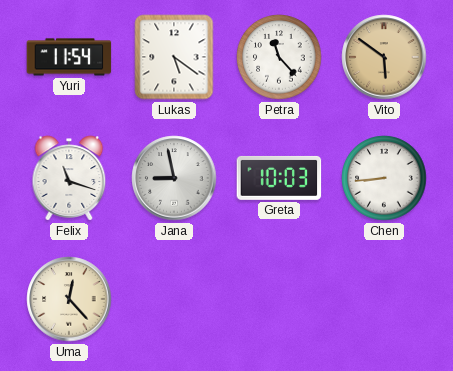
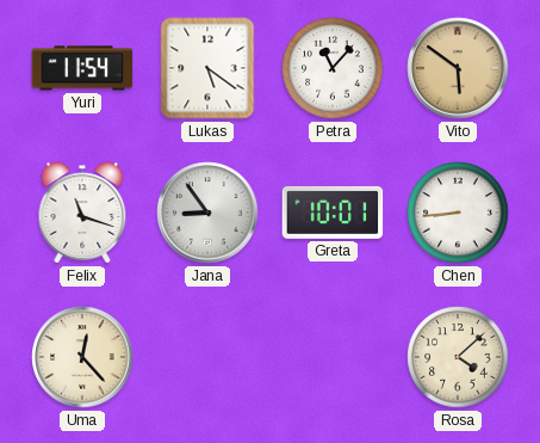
Petra: 11:23 -> 11:07 (333, 68)
Jana: 8:58 -> 8:54 (207, 213)
Greta: 10:03 -> 10:01 (333, 213)
Rosa: none -> 4:08 (458, 357)
